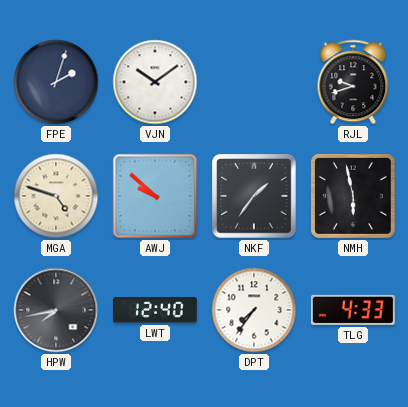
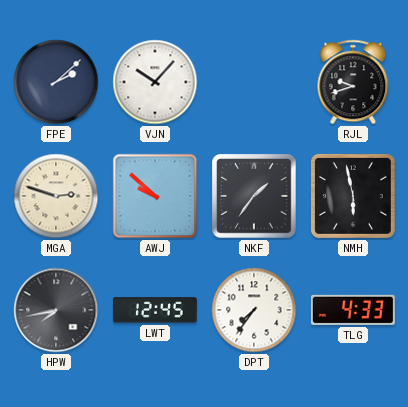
FPE: 2:03 -> 2:08 (56, 82)
VJN: 10:09 -> 10:07 (155, 82)
MGA: 4:48 -> 2:48 (56, 196)
LWT: 12:40 -> 12:45 (155, 310)
